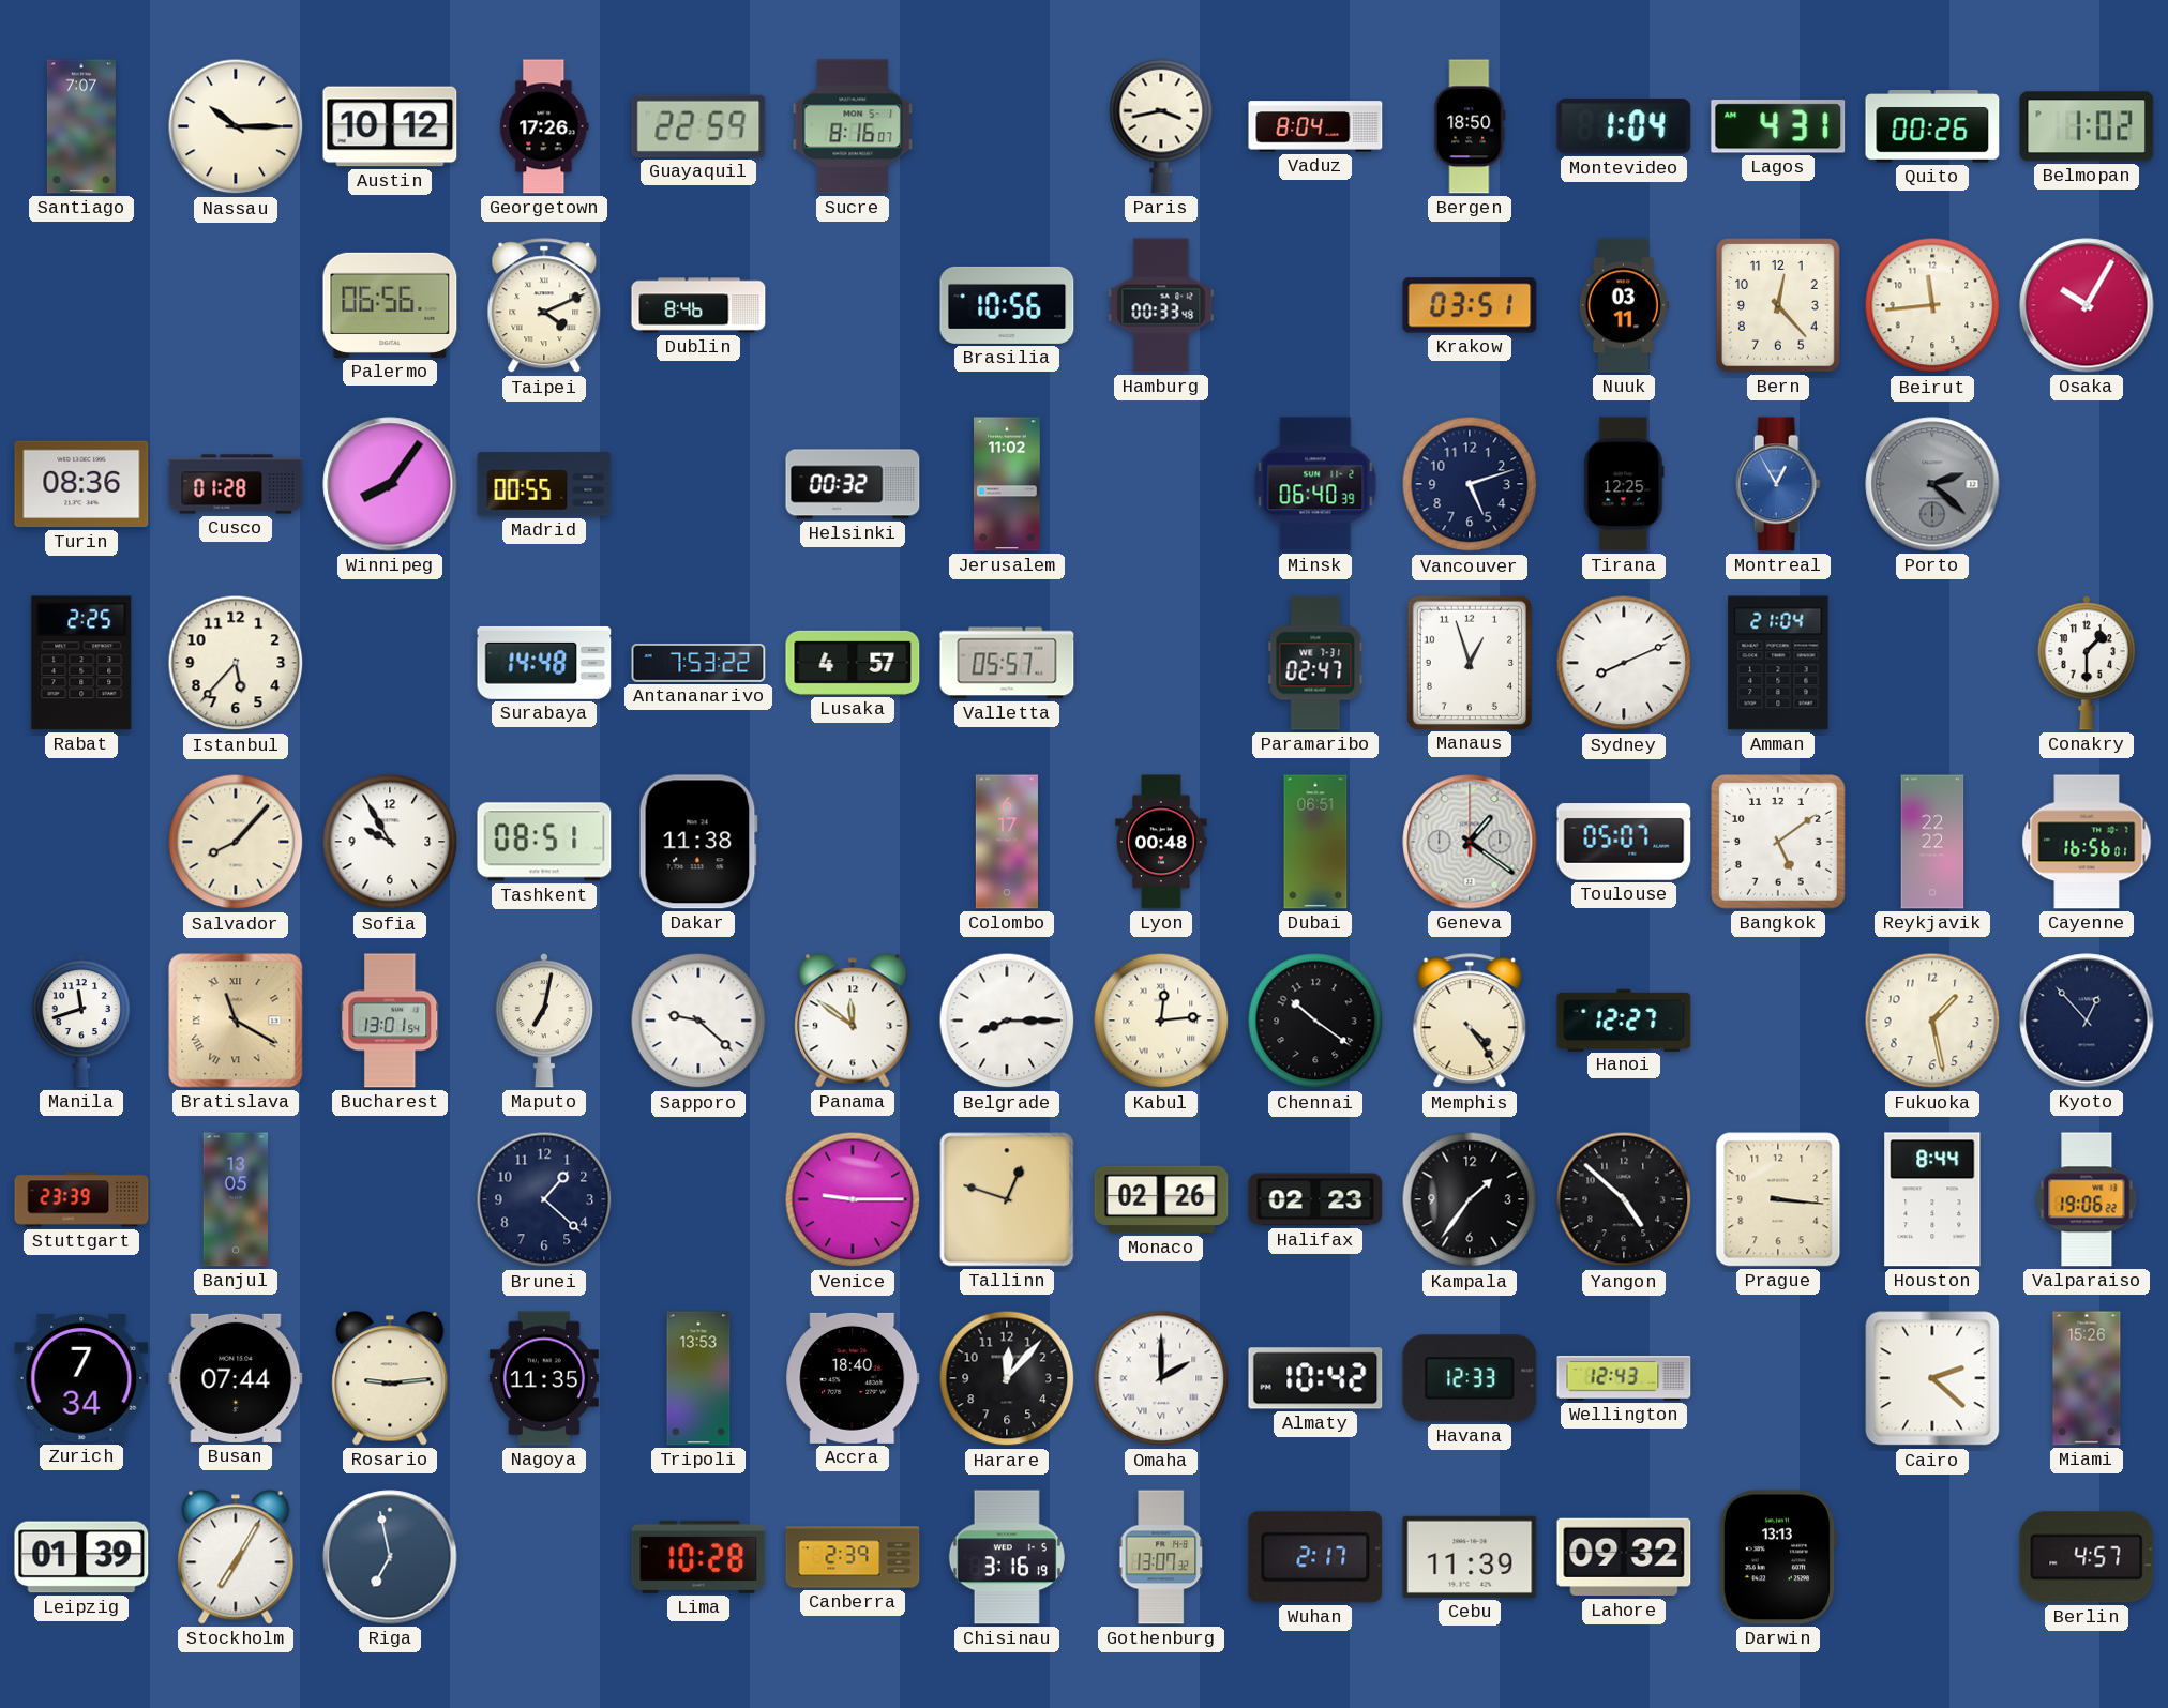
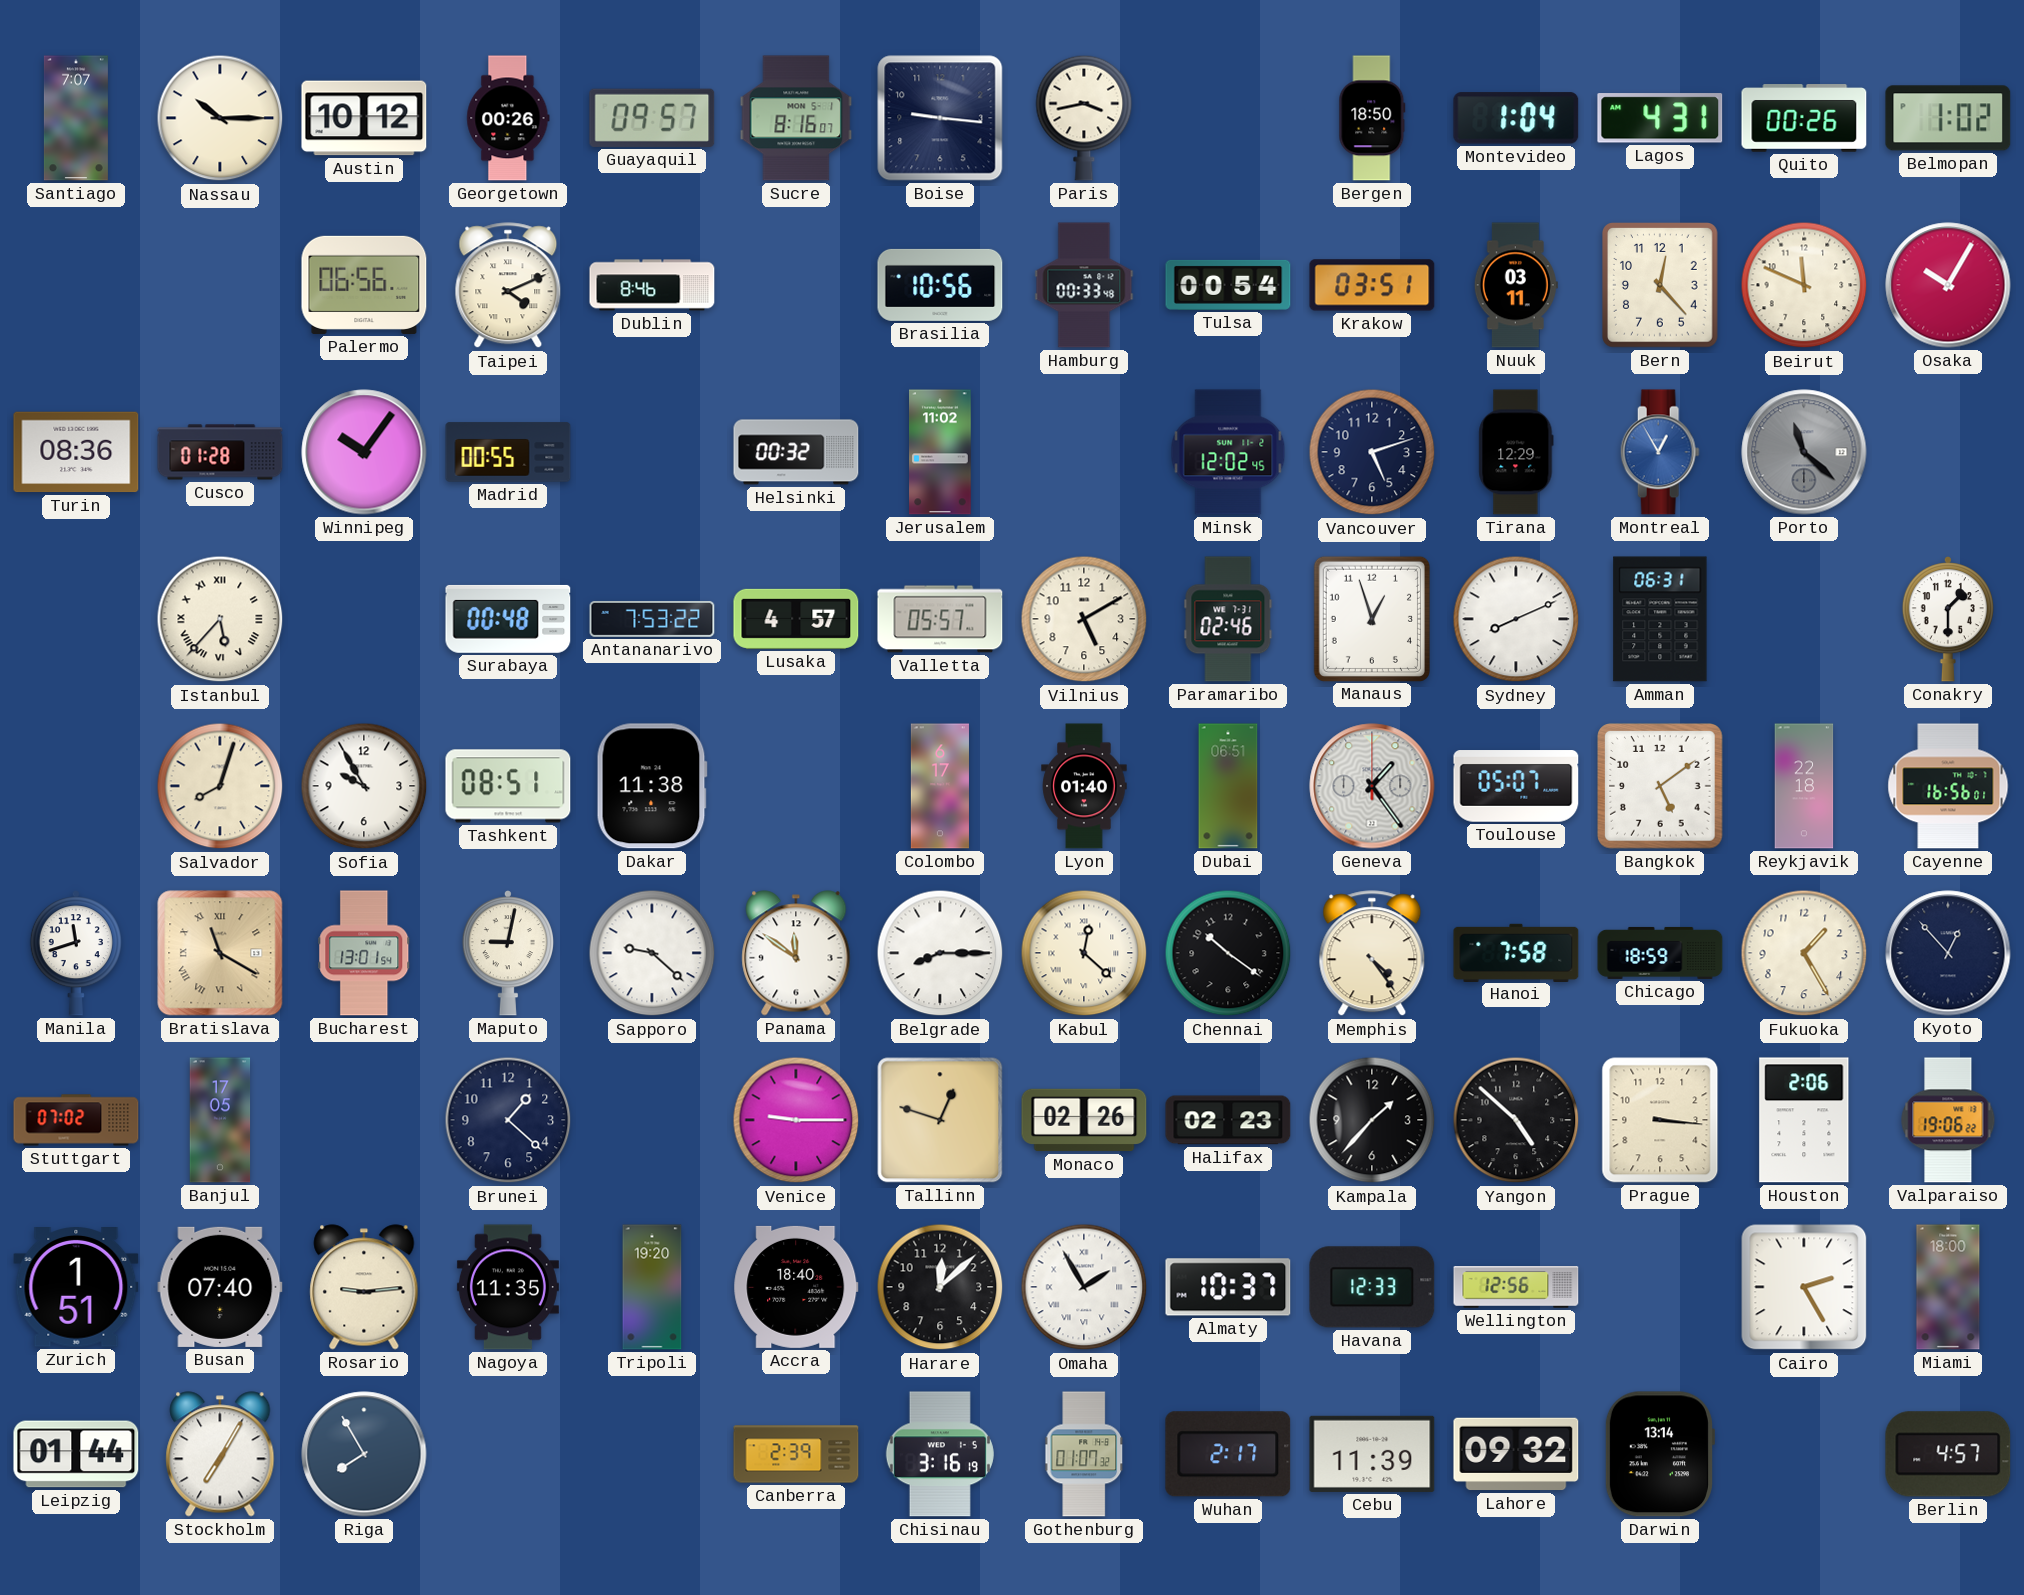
Georgetown: 17:26 -> 00:26 (508, 118)
Guayaquil: 22:59 -> 09:57 (652, 118)
Boise: none -> 9:16 (940, 118)
Vaduz: 8:04 -> none (1315, 126)
Tulsa: none -> 00:54 (1228, 285)
Beirut: 11:44 -> 11:49 (1804, 285)
Winnipeg: 8:06 -> 10:06 (364, 452)
Minsk: 06:40 -> 12:02 (1228, 452)
Tirana: 12:25 -> 12:29 (1516, 452)
Porto: 2:22 -> 11:22 (1804, 452)
Rabat: 2:25 -> none (81, 663)
Istanbul numerals: Arabic -> Roman (220, 619)
Surabaya: 14:48 -> 00:48 (508, 619)
Vilnius: none -> 5:10 (1084, 619)
Paramaribo: 02:47 -> 02:46 (1228, 619)
Amman: 21:04 -> 06:31 (1660, 619)
Salvador: 8:07 -> 8:03 (220, 786)
Lyon: 00:48 -> 01:40 (1084, 786)
Geneva: 1:21 -> 1:24 (1372, 786)
Reykjavik: 22:22 -> 22:18 (1804, 786)
Maputo: 7:02 -> 9:02 (508, 954)
Kabul: 12:14 -> 12:22 (1084, 953)
Hanoi: 12:27 -> 7:58 (1516, 952)
Chicago: none -> 18:59 (1660, 953)
Fukuoka: 1:28 -> 1:25 (1804, 953)
Stuttgart: 23:39 -> 07:02 (76, 1120)
Banjul: 13:05 -> 17:05 (220, 1120)
Kampala: 1:36 -> 1:37 (1372, 1120)
Houston: 8:44 -> 2:06 (1804, 1120)
Zurich: 7:34 -> 1:51 (76, 1288)
Busan: 07:44 -> 07:40 (220, 1287)
Tripoli: 13:53 -> 19:20 (652, 1287)
Harare: 12:07 -> 12:08 (940, 1287)
Omaha: 2:00 -> 1:55 (1084, 1287)
Almaty: 10:42 -> 10:37 (1228, 1287)
Wellington: 12:43 -> 12:56 (1516, 1288)
Cairo: 2:22 -> 2:25 (1804, 1287)
Miami: 15:26 -> 18:00 (1948, 1287)
Leipzig: 01:39 -> 01:44 (76, 1454)
Riga: 6:58 -> 7:55 (364, 1454)
Lima: 10:28 -> none (698, 1557)
Gothenburg: 13:07 -> 01:07 (1085, 1454)
Darwin: 13:13 -> 13:14 (1659, 1454)
